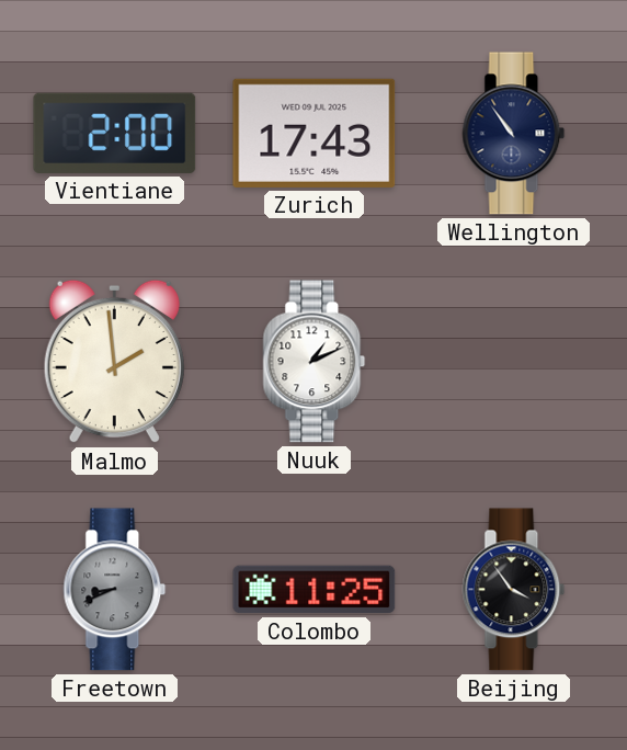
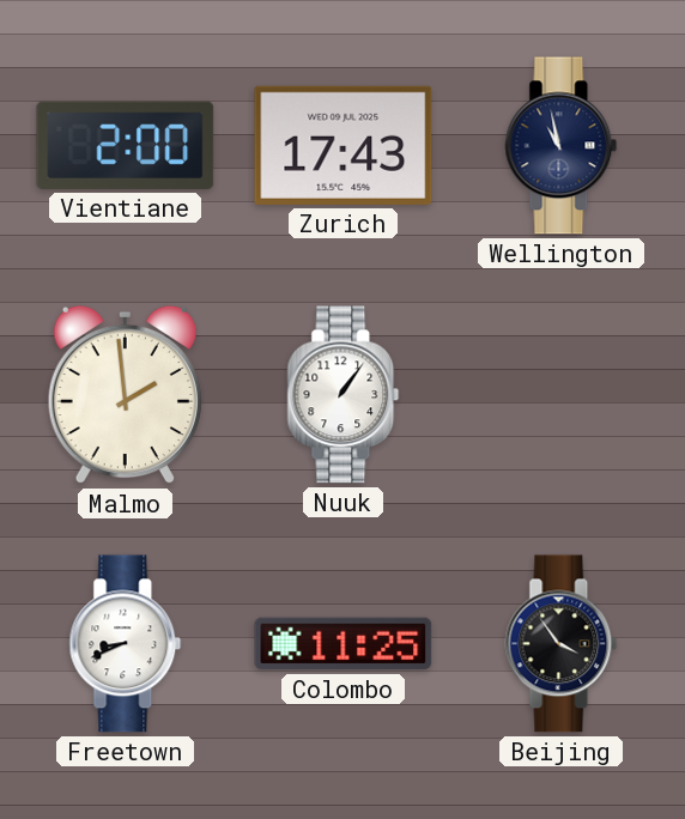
Wellington: 10:54 -> 10:58 (562, 146)
Nuuk: 1:11 -> 1:06 (344, 395)
Freetown dial: grey -> white (126, 644)
